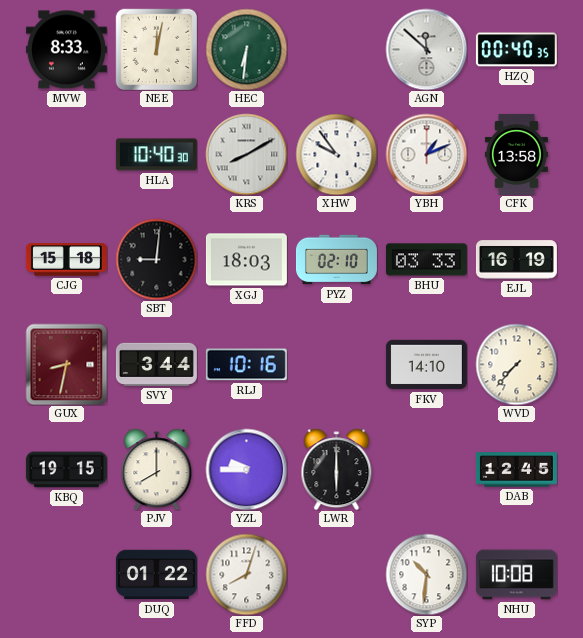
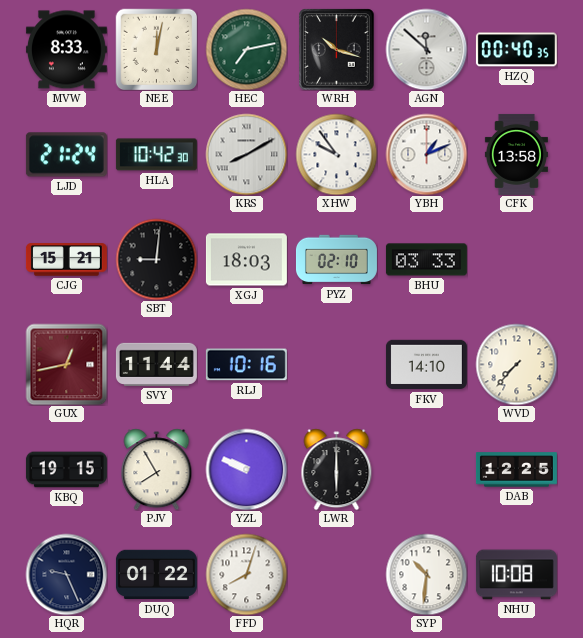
HEC: 6:31 -> 7:13 (246, 49)
WRH: none -> 10:18 (337, 49)
LJD: none -> 21:24 (66, 155)
HLA: 10:40 -> 10:42 (156, 155)
CJG: 15:18 -> 15:21 (66, 260)
EJL: 16:19 -> none (516, 260)
GUX: 8:32 -> 12:43 (66, 364)
SVY: 3:44 -> 11:44 (156, 364)
PJV: 8:00 -> 7:55 (157, 469)
YZL: 9:45 -> 9:49 (246, 469)
DAB: 12:45 -> 12:25 (516, 470)
HQR: none -> 9:26 (66, 574)
